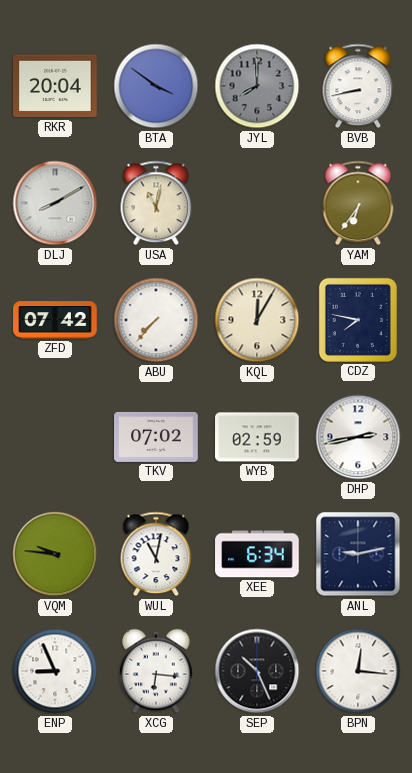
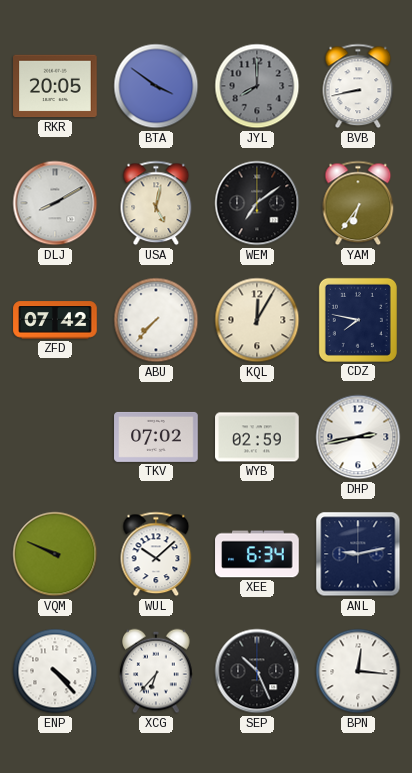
RKR: 20:04 -> 20:05 (55, 86)
USA: 11:02 -> 5:02 (156, 203)
WEM: none -> 7:09 (257, 203)
VQM: 9:46 -> 9:49 (55, 554)
WUL: 11:02 -> 10:08 (156, 554)
ENP: 8:56 -> 4:23 (55, 671)
XCG: 6:16 -> 6:37 (157, 671)
